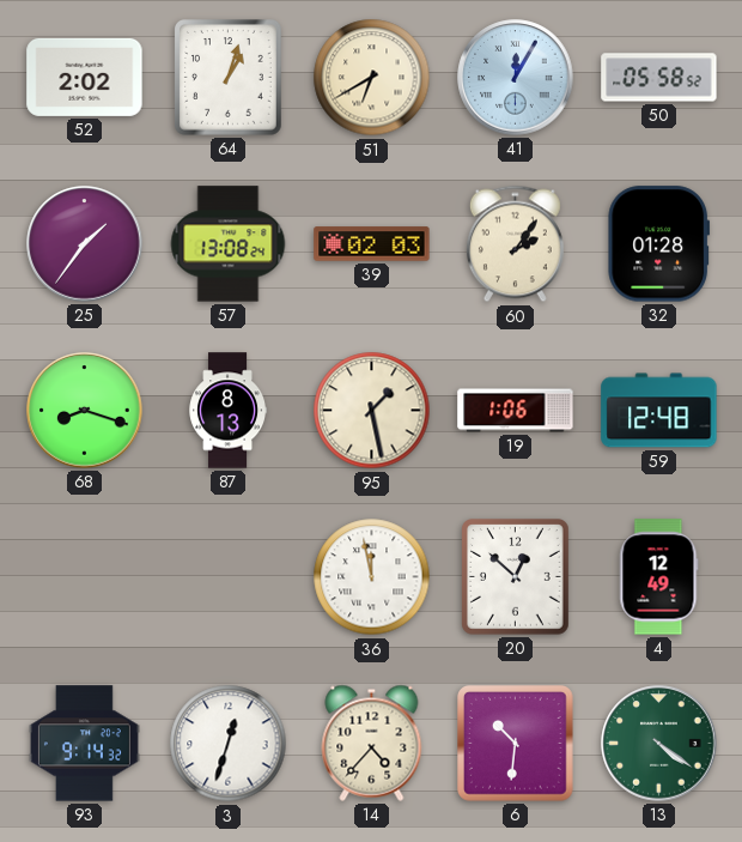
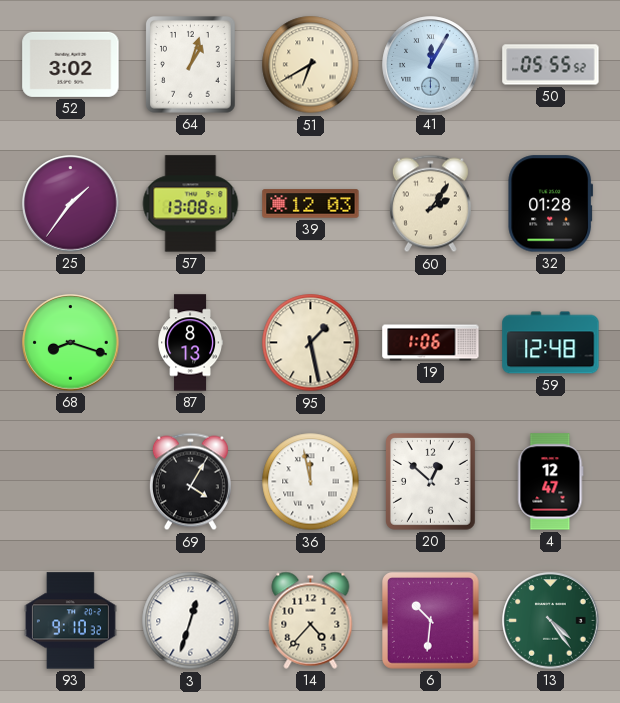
52: 2:02 -> 3:02 (71, 64)
50: 05:58 -> 05:55 (551, 65)
57: 13:08:24 -> 13:08:51 (191, 204)
39: 02:03 -> 12:03 (311, 204)
69: none -> 4:05 (190, 482)
4: 12:49 -> 12:47 (551, 482)
93: 9:14 -> 9:10 (70, 621)
13: 4:21 -> 4:24 (551, 621)
